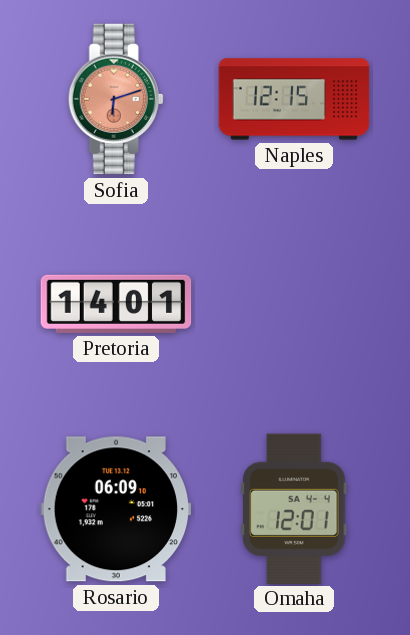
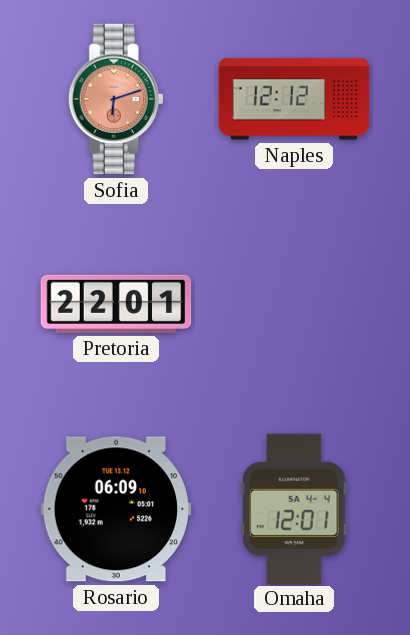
Naples: 12:15 -> 12:12 (294, 99)
Pretoria: 14:01 -> 22:01 (116, 304)
